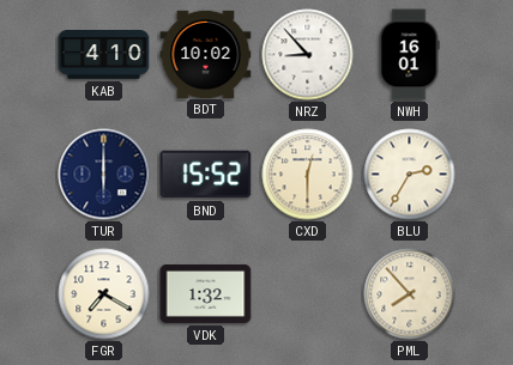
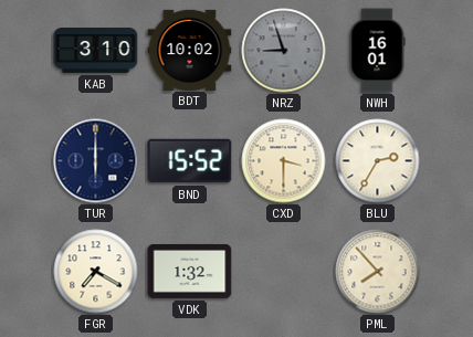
KAB: 4:10 -> 3:10 (96, 51)
NRZ: 8:53 -> 8:57 (284, 51)
NRZ dial: white -> grey (284, 51)
CXD: 12:30 -> 3:30 (284, 161)
